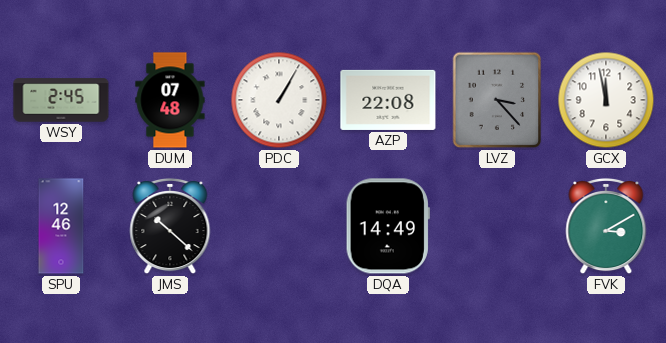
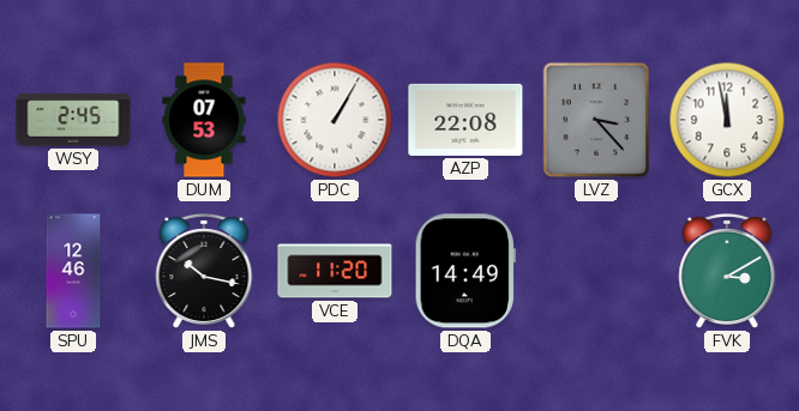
DUM: 07:48 -> 07:53 (204, 120)
JMS: 10:22 -> 10:17 (204, 271)
VCE: none -> 11:20 (335, 271)
